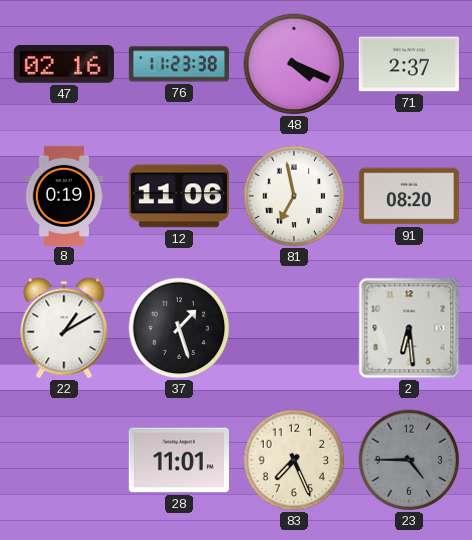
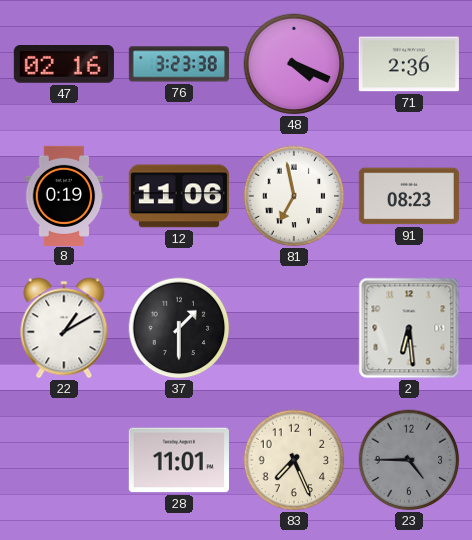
76: 11:23 -> 3:23 (179, 64)
71: 2:37 -> 2:36 (409, 64)
91: 08:20 -> 08:23 (409, 196)
37: 1:27 -> 1:30 (179, 328)
